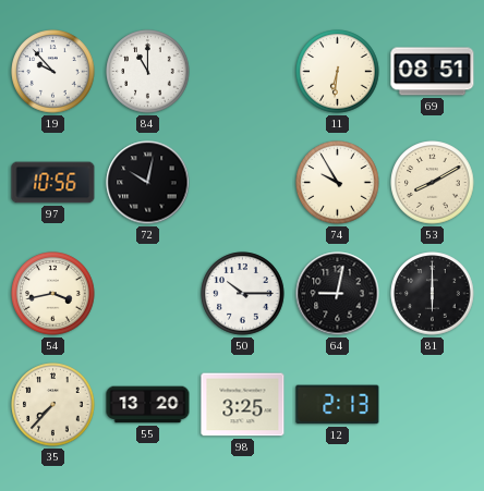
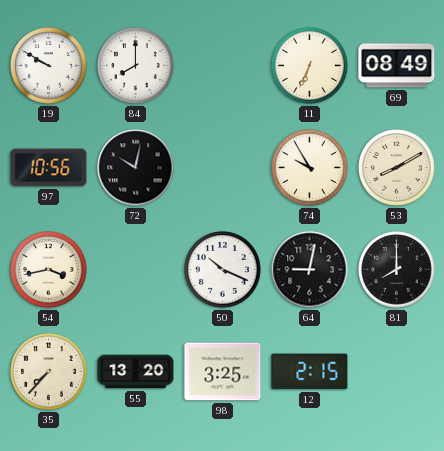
19: 9:53 -> 9:50 (49, 66)
84: 11:00 -> 8:00 (136, 66)
11: 6:31 -> 6:34 (310, 66)
69: 08:51 -> 08:49 (397, 66)
50: 10:15 -> 10:19 (223, 270)
81: 6:00 -> 8:00 (397, 270)
12: 2:13 -> 2:15 (310, 372)
